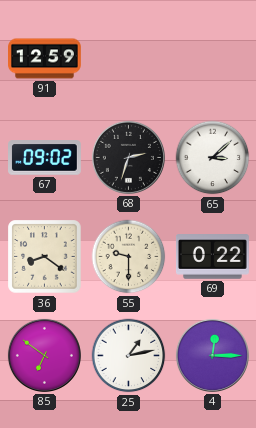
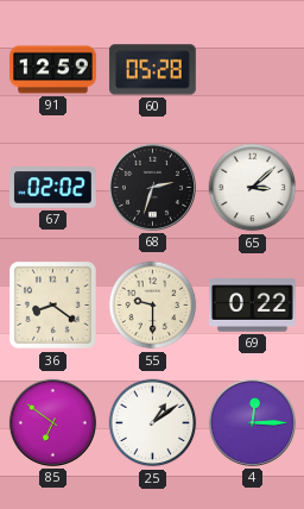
60: none -> 05:28 (152, 70)
67: 09:02 -> 02:02 (53, 188)
25: 1:13 -> 1:09 (153, 423)
